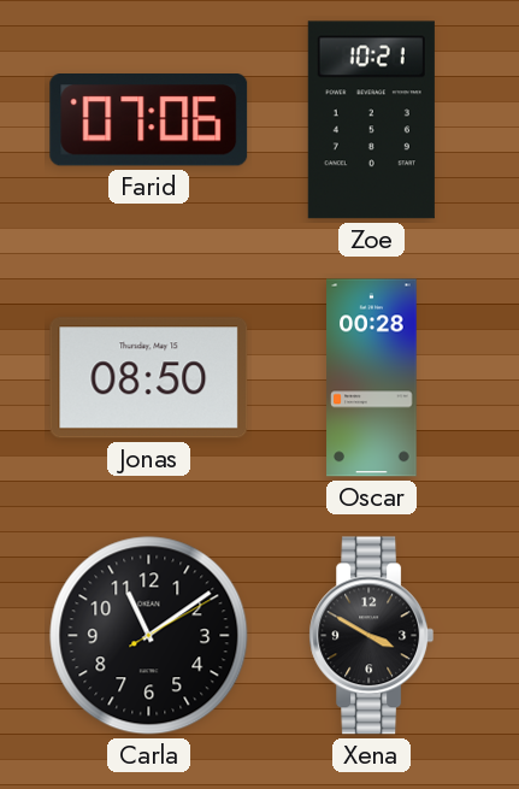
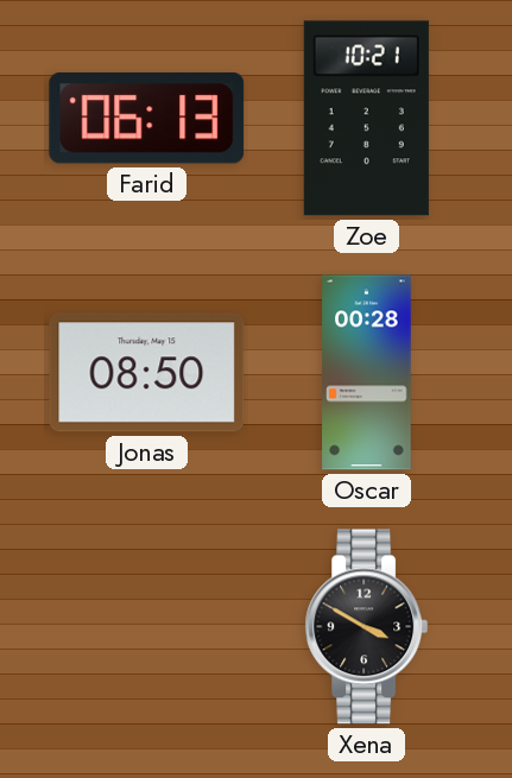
Farid: 07:06 -> 06:13 (147, 119)
Carla: 11:09 -> none (149, 636)
